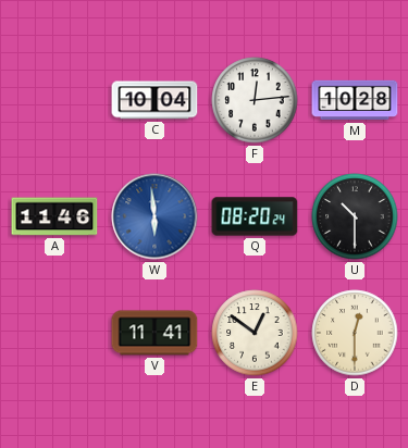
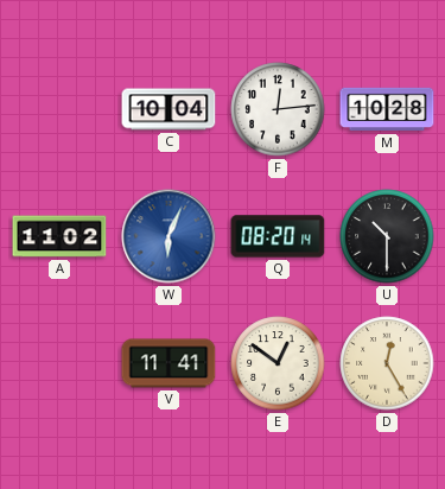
A: 11:46 -> 11:02 (59, 236)
W: 5:59 -> 6:04 (169, 236)
Q: 08:20:24 -> 08:20:14 (278, 236)
D: 12:30 -> 12:25 (387, 363)
